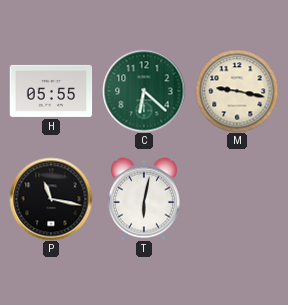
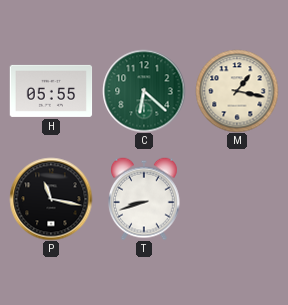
M: 9:17 -> 1:17 (237, 91)
T: 6:02 -> 8:42 (145, 199)
